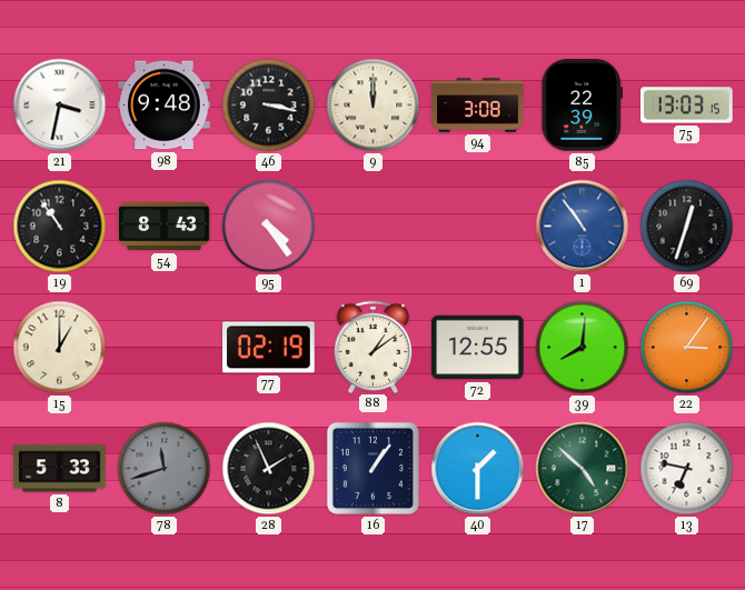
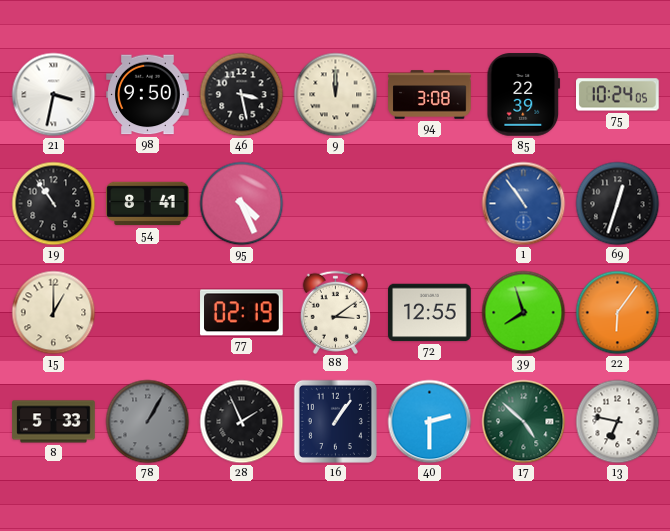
98: 9:48 -> 9:50 (148, 95)
46: 3:17 -> 3:28 (242, 95)
75: 13:03 -> 10:24 (618, 95)
54: 8:43 -> 8:41 (148, 204)
95: 4:24 -> 4:26 (242, 204)
88: 1:09 -> 3:09 (336, 312)
39: 8:01 -> 7:57 (524, 313)
22: 3:06 -> 6:06 (618, 313)
78: 11:42 -> 1:05 (148, 422)
40: 1:30 -> 2:30 (430, 422)
